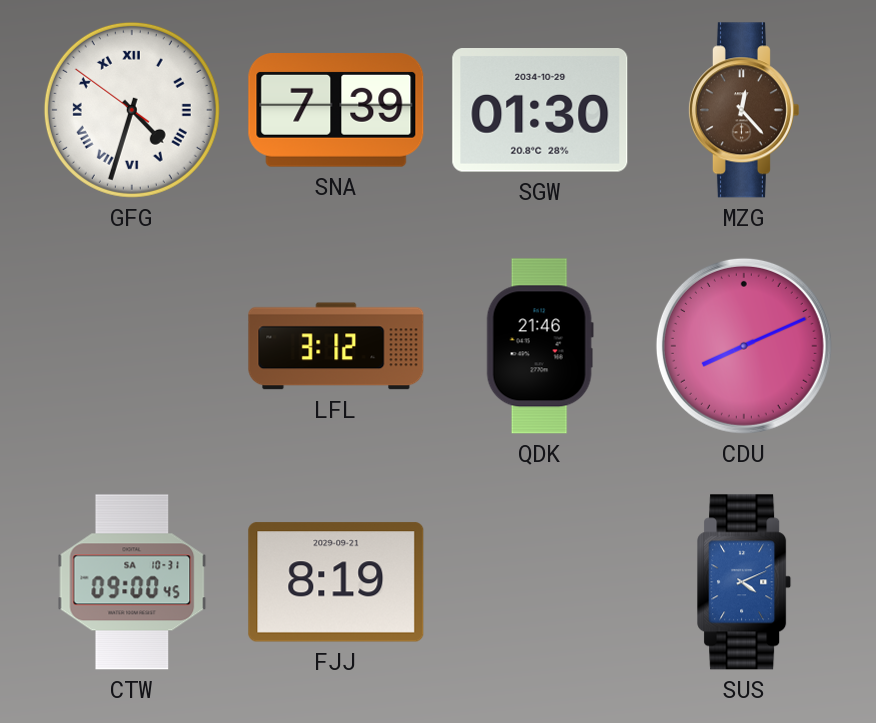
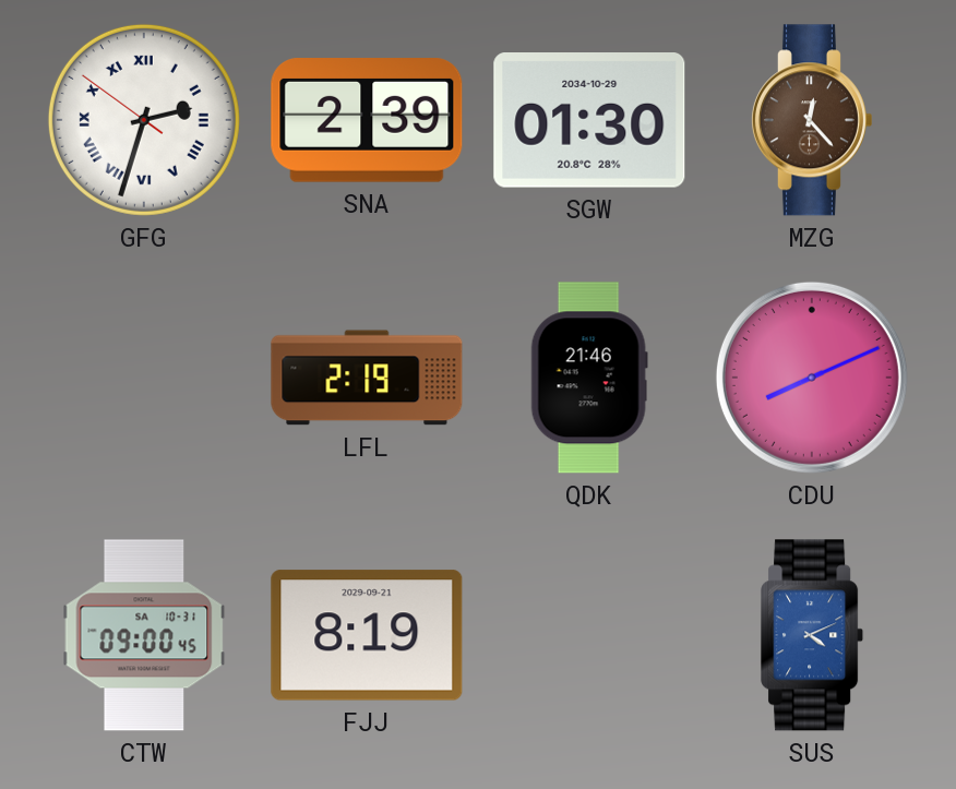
GFG: 4:32 -> 2:32 (144, 120)
SNA: 7:39 -> 2:39 (367, 121)
LFL: 3:12 -> 2:19 (367, 378)
